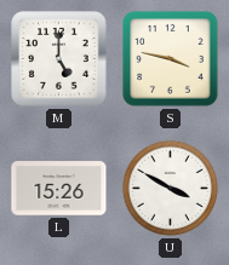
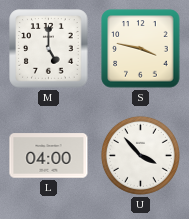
L: 15:26 -> 04:00 (49, 156)
U: 3:50 -> 3:53 (140, 155)
